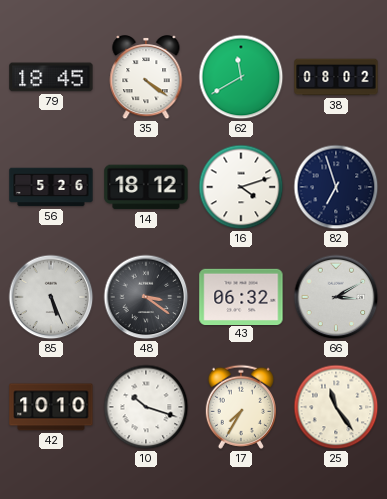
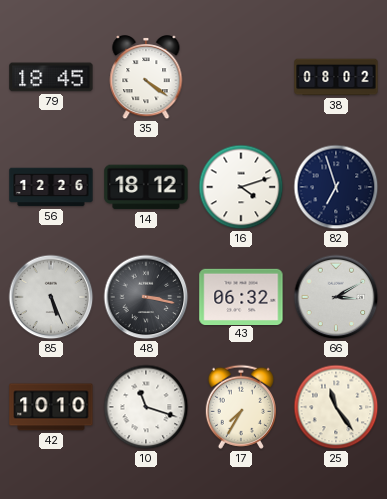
62: 11:40 -> none (241, 77)
56: 5:26 -> 12:26 (51, 187)
48: 3:21 -> 3:17 (146, 297)
10: 10:18 -> 11:18 (146, 407)
